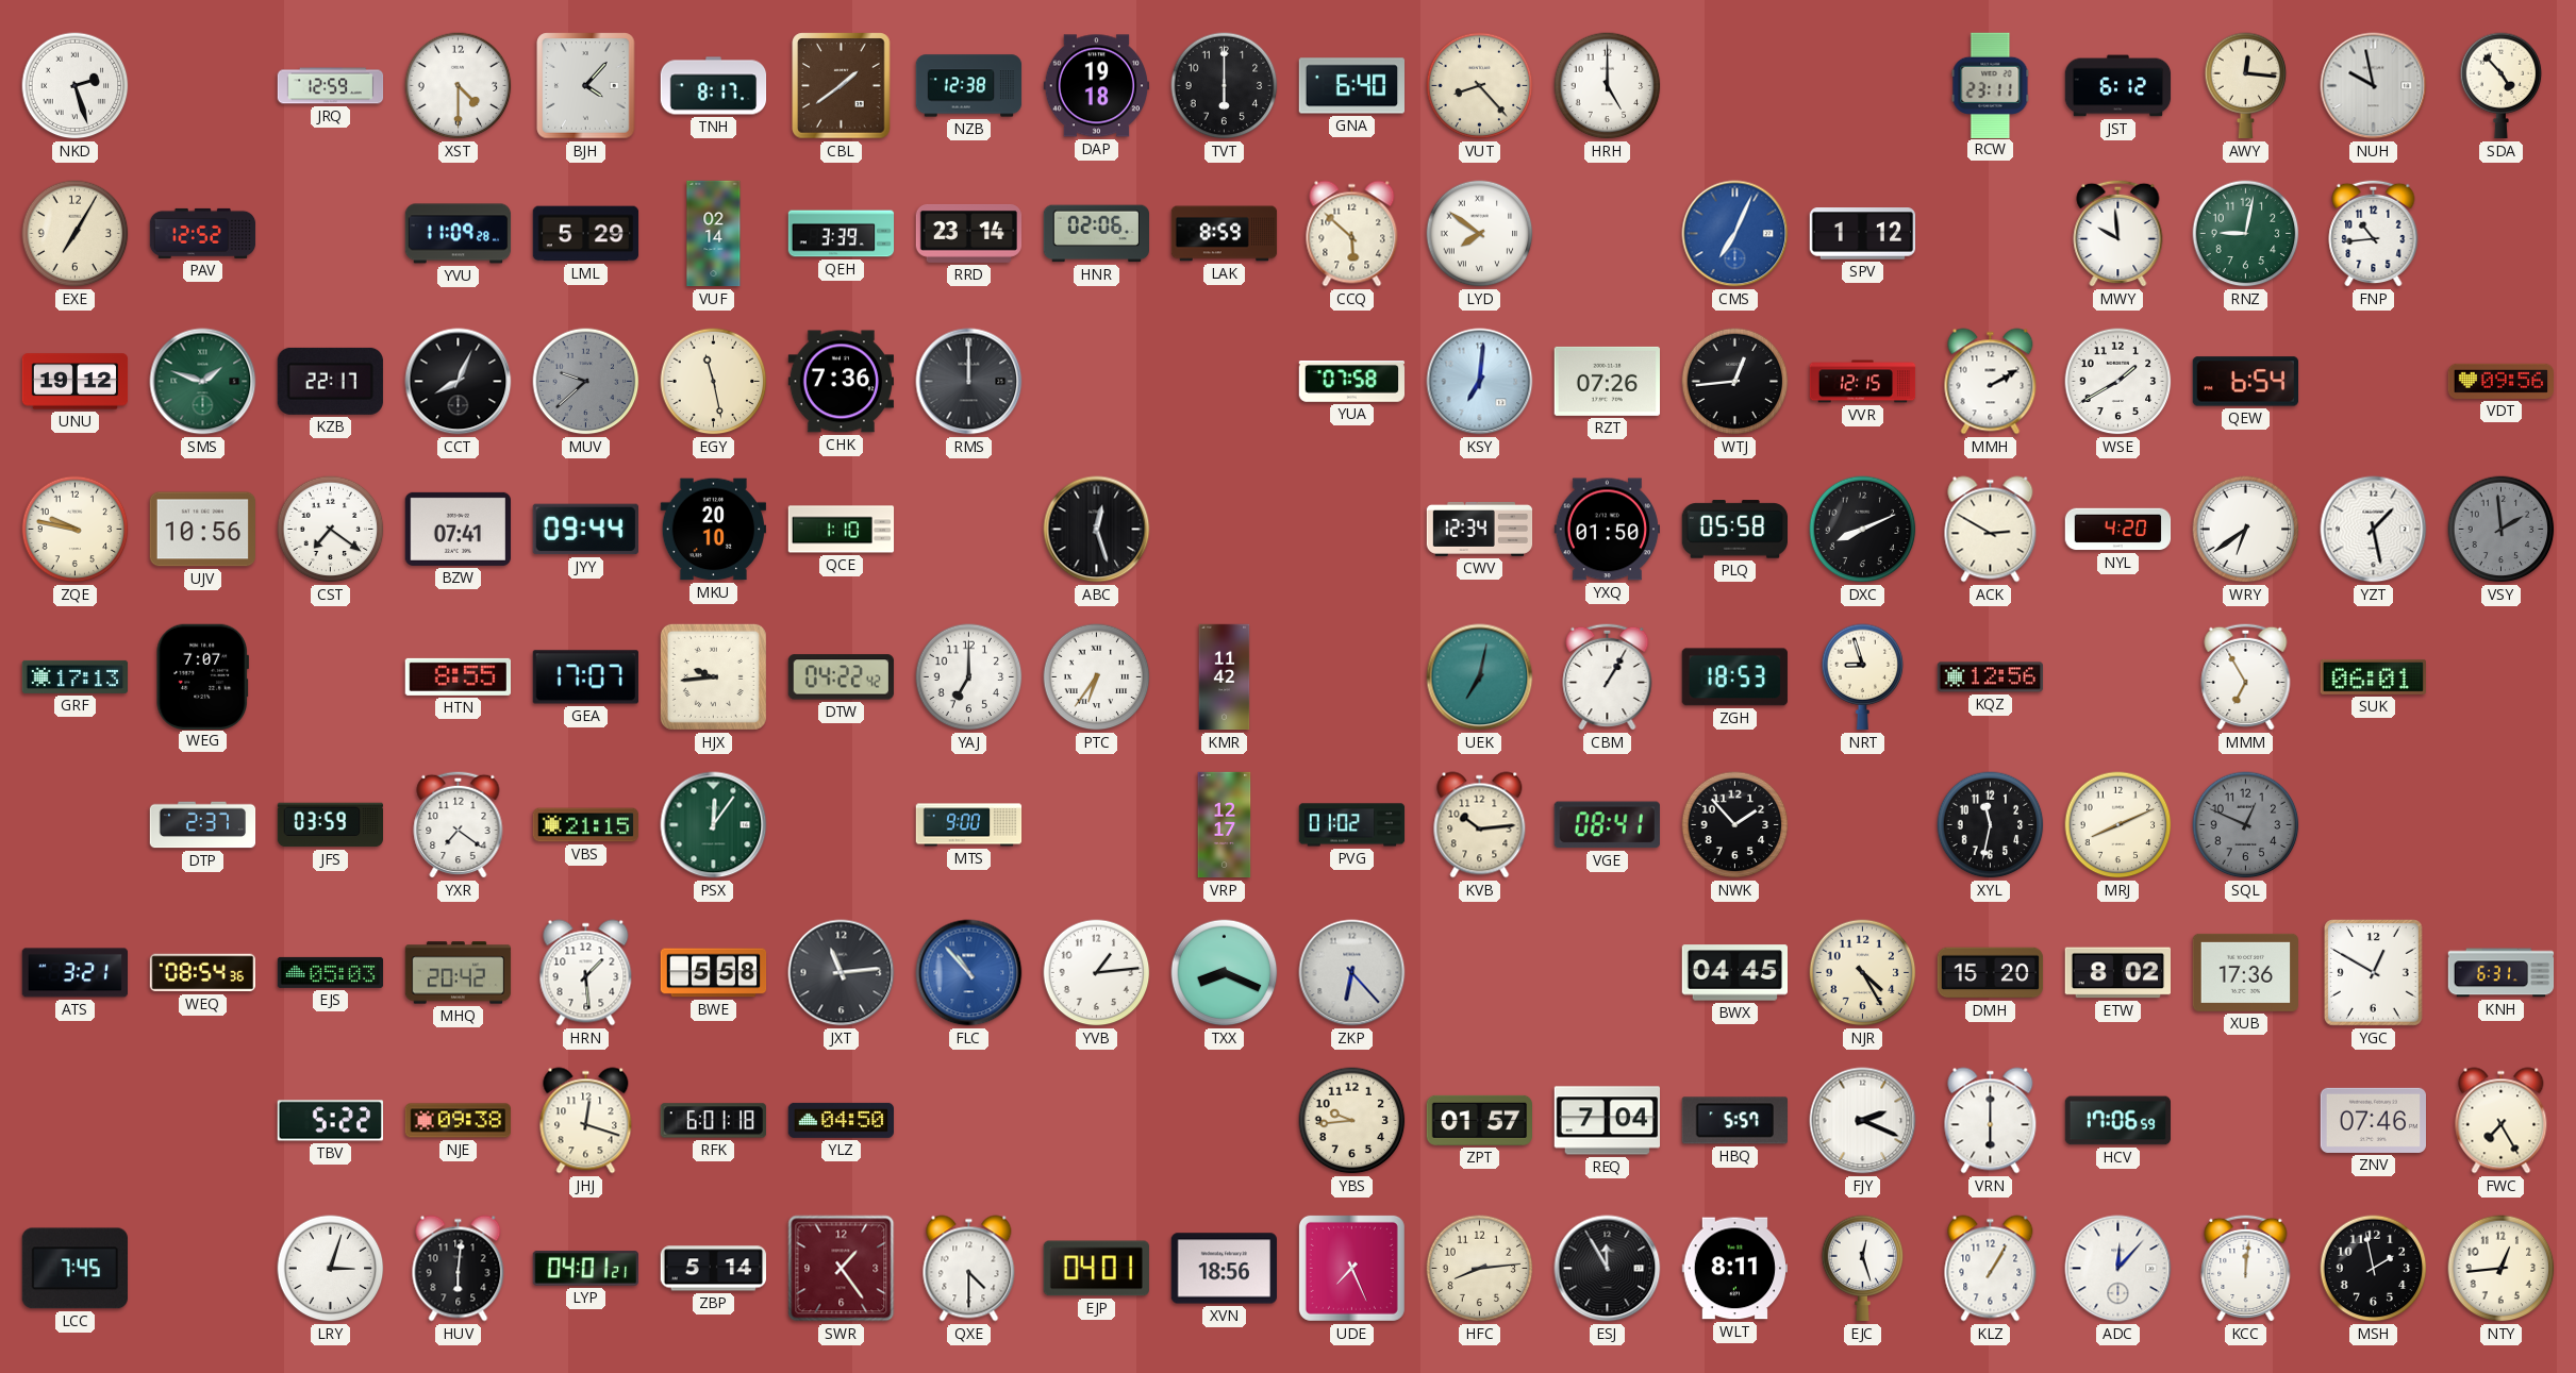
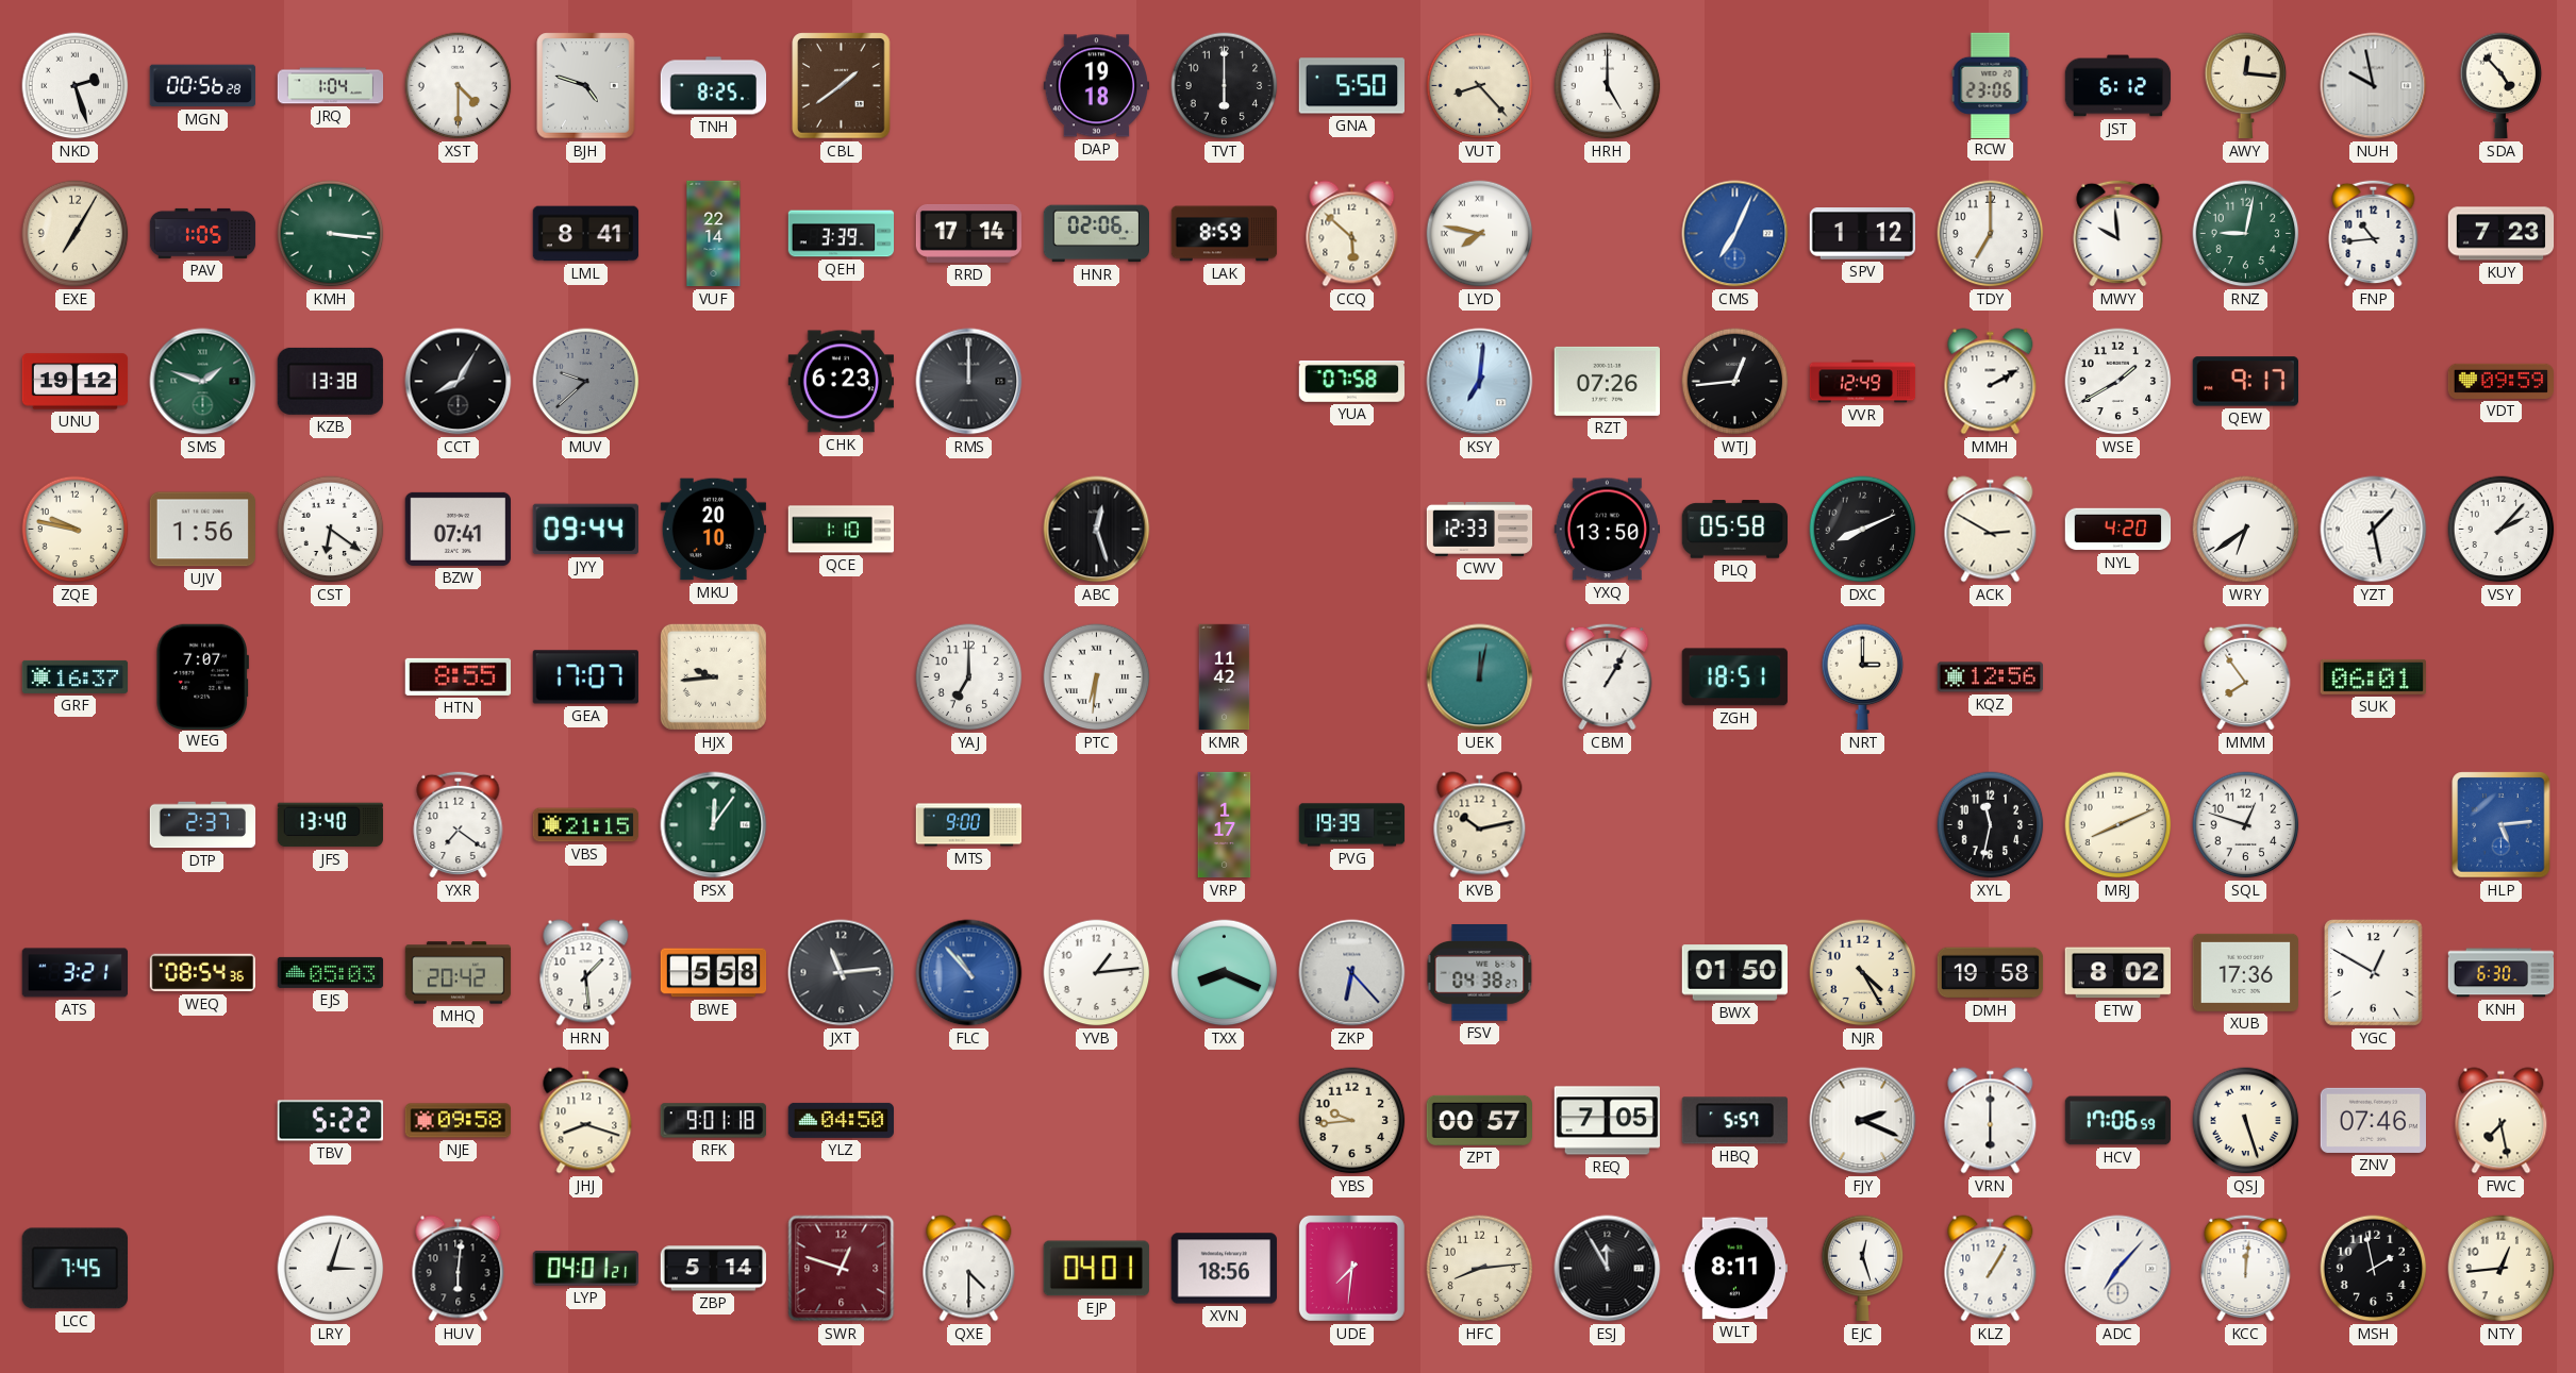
MGN: none -> 00:56 (202, 86)
JRQ: 12:59 -> 1:04 (331, 86)
BJH: 4:07 -> 4:48 (586, 86)
TNH: 8:17 -> 8:25 (714, 86)
NZB: 12:38 -> none (969, 86)
GNA: 6:40 -> 5:50 (1351, 86)
RCW: 23:11 -> 23:06 (1991, 85)
PAV: 12:52 -> 1:05 (203, 233)
KMH: none -> 3:16 (331, 234)
YVU: 11:09 -> none (459, 234)
LML: 5:29 -> 8:41 (586, 234)
VUF: 02:14 -> 22:14 (714, 234)
RRD: 23:14 -> 17:14 (969, 233)
LYD: 7:51 -> 7:47 (1480, 234)
TDY: none -> 7:00 (1991, 234)
KUY: none -> 7:23 (2502, 234)
KZB: 22:17 -> 13:38 (330, 381)
CCT: 8:04 -> 8:05 (459, 382)
EGY: 11:28 -> none (714, 382)
CHK: 7:36 -> 6:23 (841, 382)
VVR: 12:15 -> 12:49 (1863, 382)
QEW: 6:54 -> 9:17 (2245, 382)
VDT: 09:56 -> 09:59 (2500, 381)
UJV: 10:56 -> 1:56 (202, 530)
CST: 7:21 -> 6:21 (331, 530)
CWV: 12:34 -> 12:33 (1480, 529)
YXQ: 01:50 -> 13:50 (1607, 530)
VSY: 1:59 -> 2:07 (2502, 530)
VSY dial: grey -> white (2502, 530)
GRF: 17:13 -> 16:37 (76, 676)
DTW: 04:22 -> none (841, 677)
PTC: 6:36 -> 6:31 (1097, 677)
UEK: 7:02 -> 12:02 (1480, 677)
ZGH: 18:53 -> 18:51 (1734, 677)
NRT: 8:57 -> 3:00 (1863, 677)
MMM: 6:55 -> 7:54 (2246, 676)
JFS: 03:59 -> 13:40 (330, 825)
VRP: 12:17 -> 1:17 (1225, 825)
PVG: 01:02 -> 19:39 (1352, 825)
KVB: 10:14 -> 10:13 (1480, 825)
VGE: 08:41 -> none (1607, 825)
NWK: 1:53 -> none (1735, 825)
SQL: 12:49 -> 12:48 (2246, 825)
SQL dial: grey -> white (2246, 825)
HLP: none -> 5:14 (2502, 825)
FSV: none -> 04:38 (1480, 973)
BWX: 04:45 -> 01:50 (1734, 973)
DMH: 15:20 -> 19:58 (1991, 973)
KNH: 6:31 -> 6:30 (2502, 973)
NJE: 09:38 -> 09:58 (458, 1121)
JHJ: 12:18 -> 8:18 (586, 1121)
RFK: 6:01 -> 9:01 (713, 1121)
ZPT: 01:57 -> 00:57 (1480, 1120)
REQ: 7:04 -> 7:05 (1607, 1121)
QSJ: none -> 5:27 (2246, 1121)
FWC: 7:25 -> 7:28 (2502, 1121)
SWR: 1:24 -> 12:48 (842, 1269)
UDE: 7:26 -> 7:31 (1351, 1268)
ADC: 12:07 -> 7:07 (2118, 1269)
